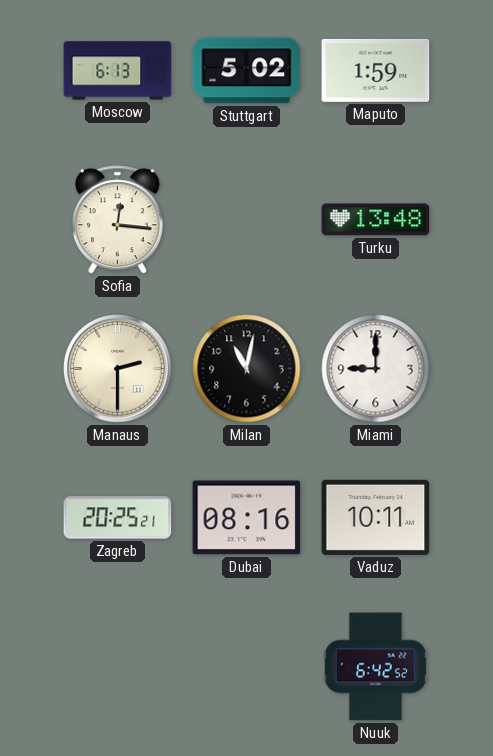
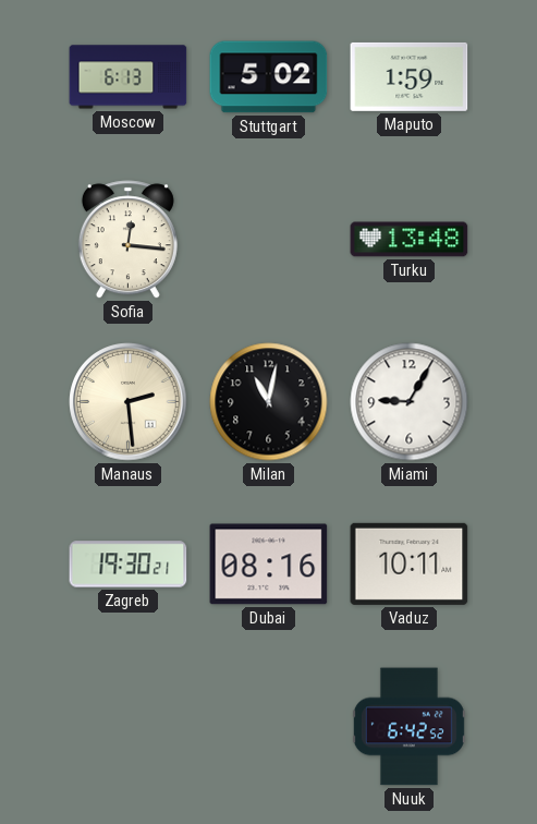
Manaus: 2:30 -> 2:29 (129, 402)
Miami: 9:00 -> 9:05 (410, 402)
Zagreb: 20:25 -> 19:30 (129, 565)
